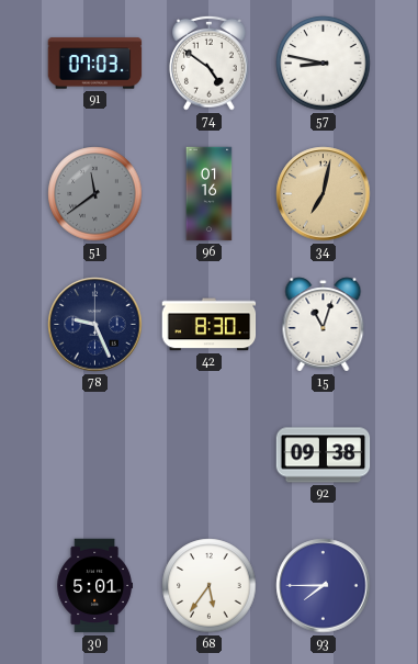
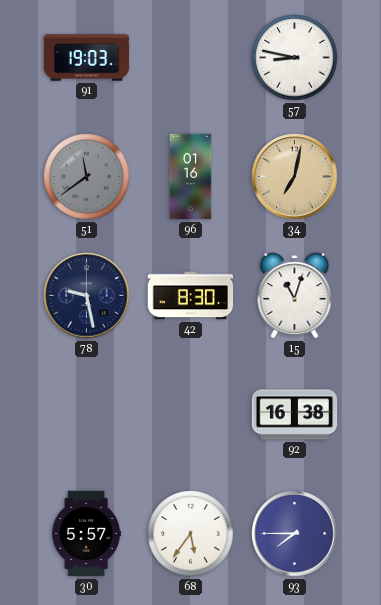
91: 07:03 -> 19:03 (87, 58)
74: 4:51 -> none (210, 63)
78: 9:26 -> 9:28 (87, 296)
92: 09:38 -> 16:38 (295, 415)
30: 5:01 -> 5:57 (86, 534)
